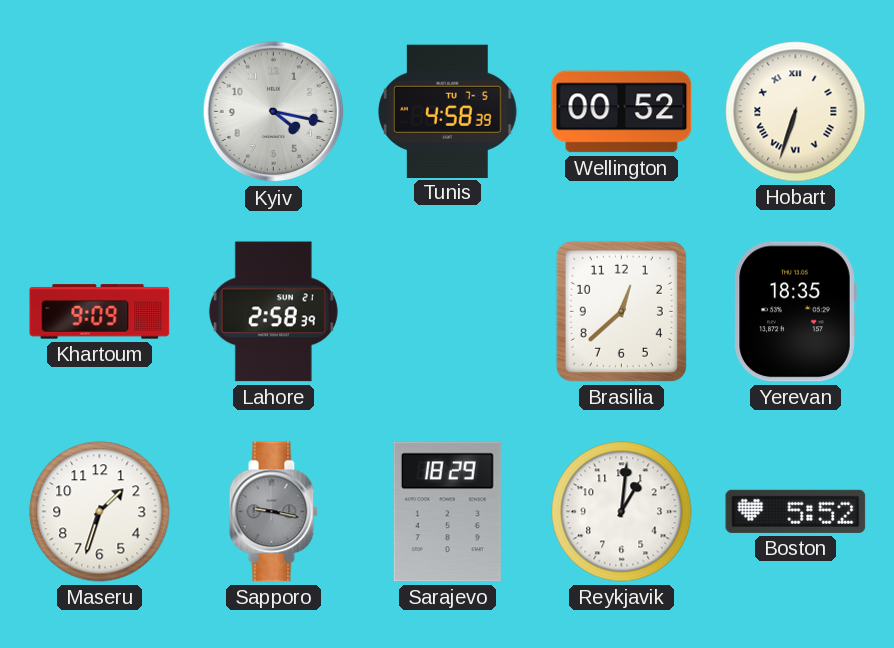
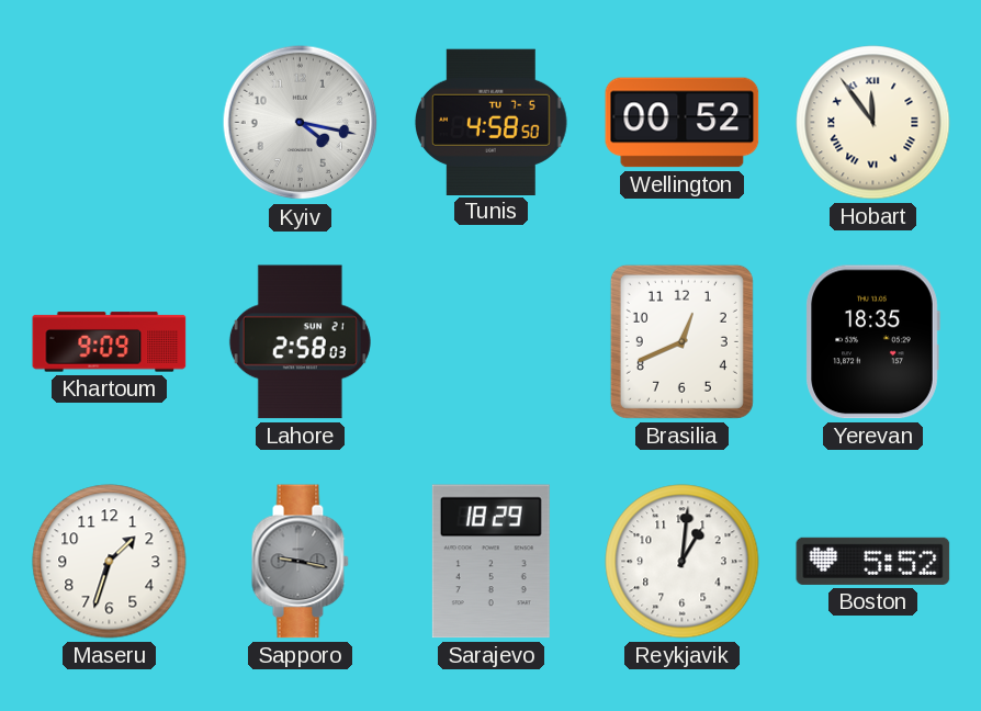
Tunis: 4:58:39 -> 4:58:50 (490, 122)
Hobart: 6:33 -> 11:54 (873, 123)
Lahore: 2:58:39 -> 2:58:03 (300, 342)
Brasilia: 12:38 -> 12:41 (681, 341)
